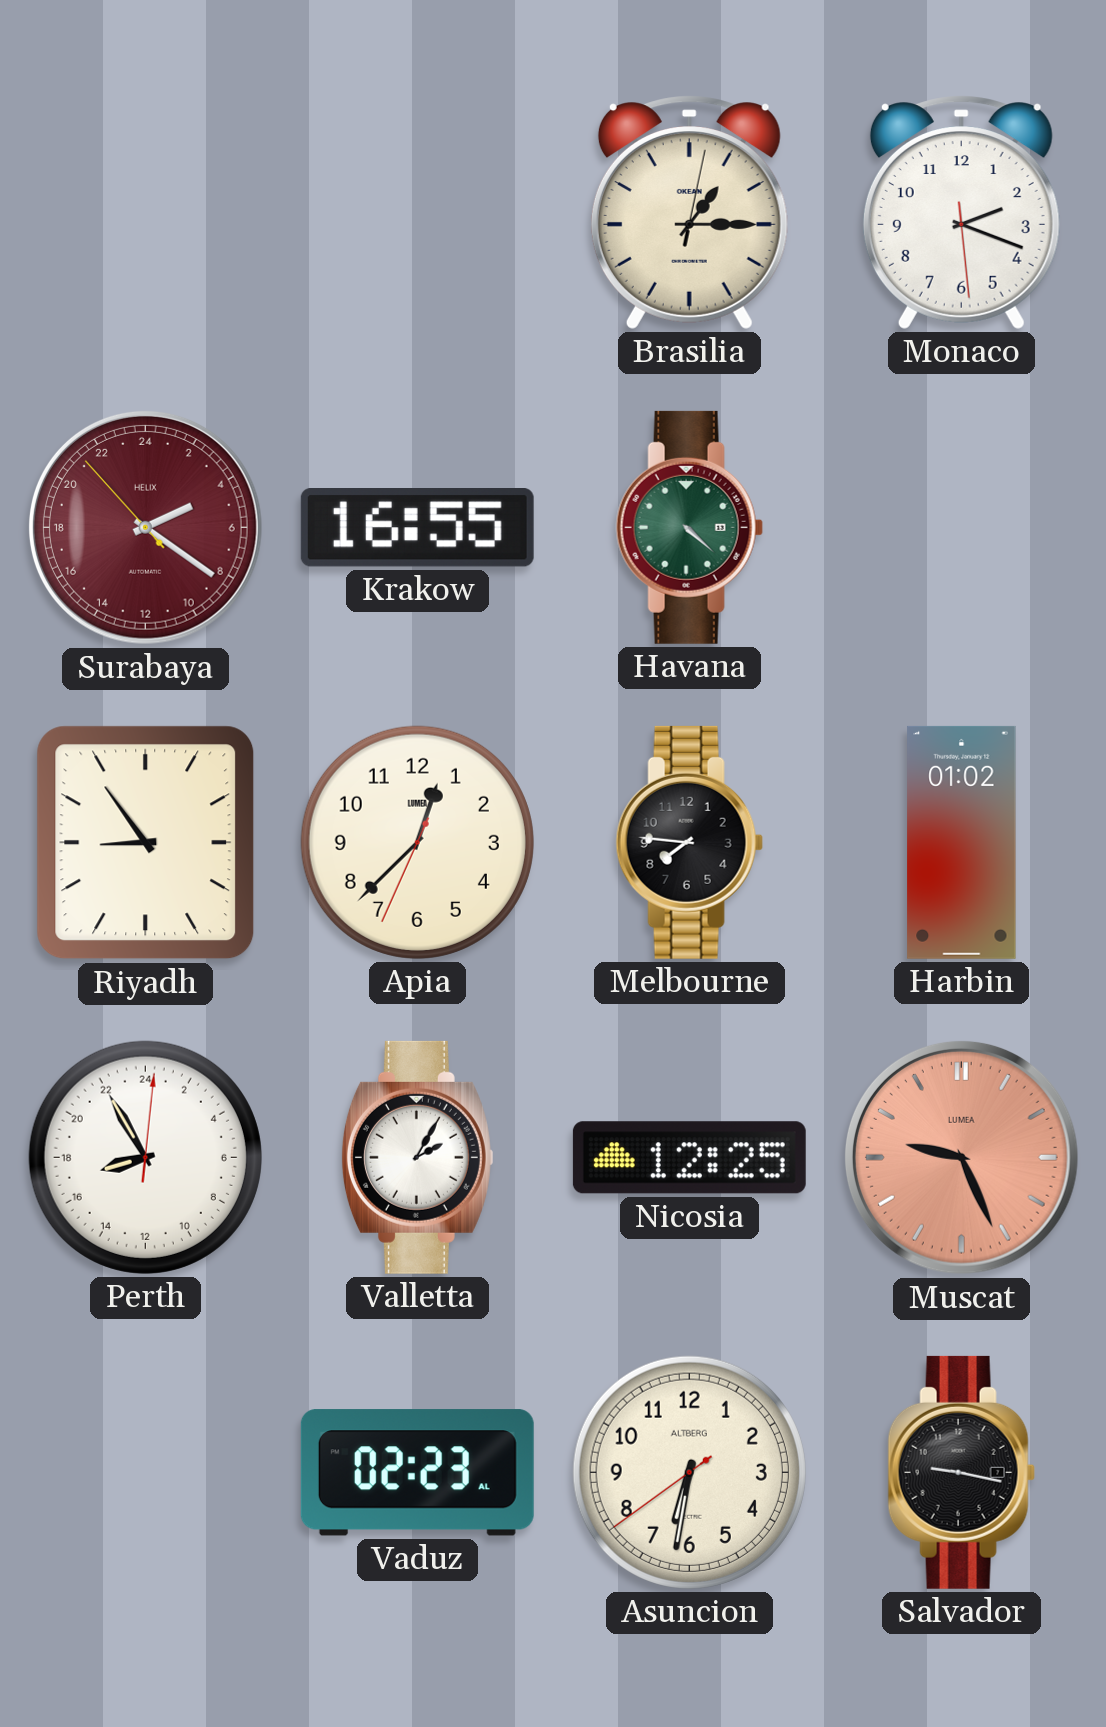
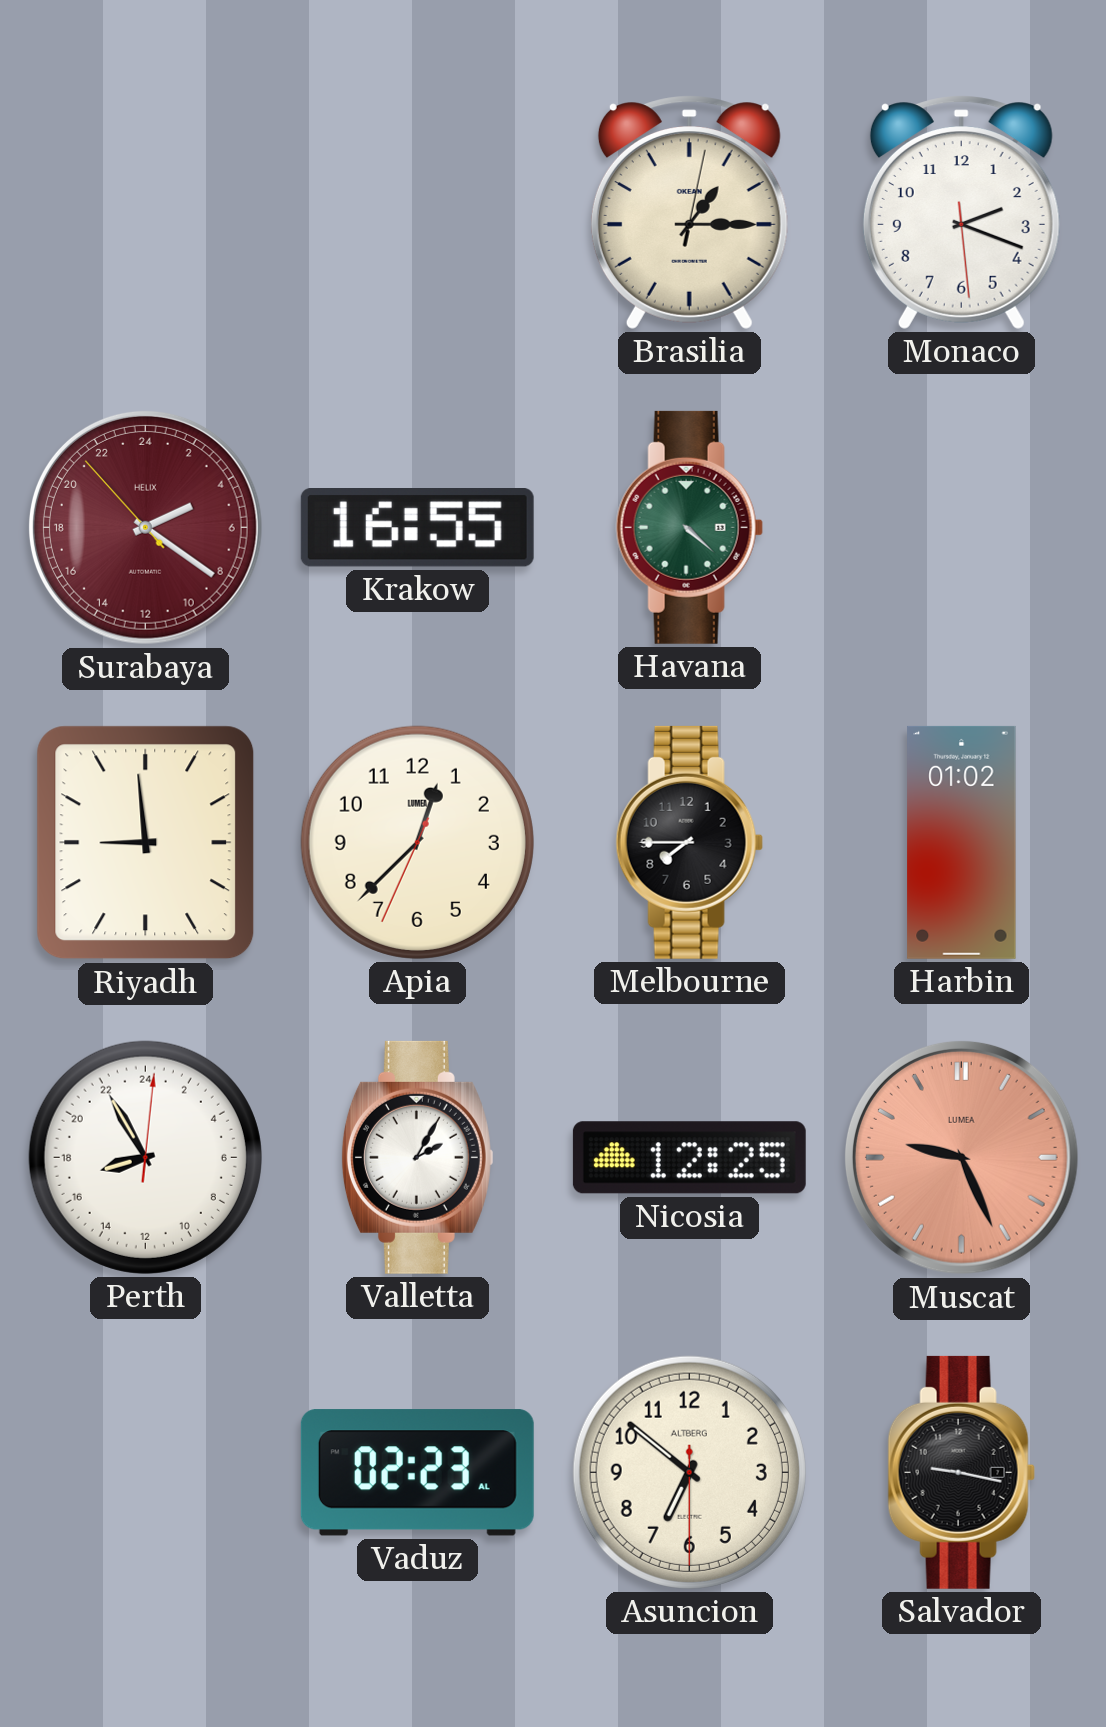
Riyadh: 8:54 -> 8:59 (146, 843)
Melbourne: 7:46 -> 7:45 (689, 842)
Asuncion: 6:31 -> 6:51 (689, 1472)
